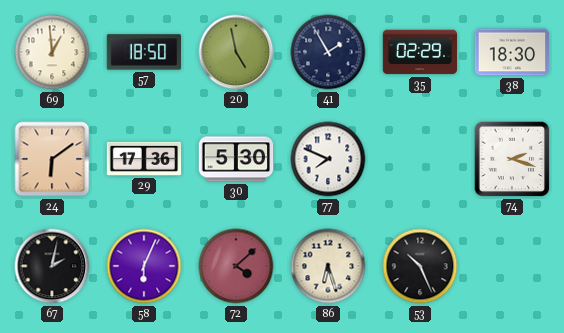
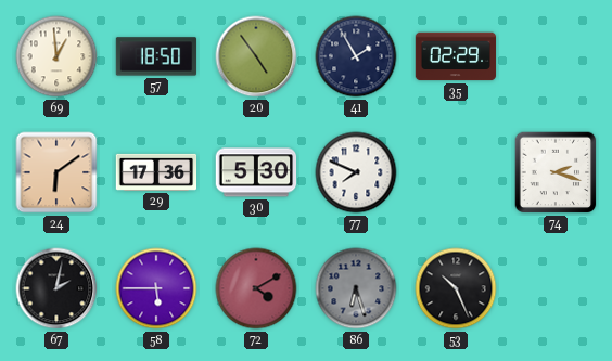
20: 4:58 -> 4:54 (256, 56)
38: 18:30 -> none (512, 52)
58: 6:04 -> 5:45 (156, 288)
72: 4:08 -> 4:10 (256, 288)
86 dial: cream -> grey (356, 288)
